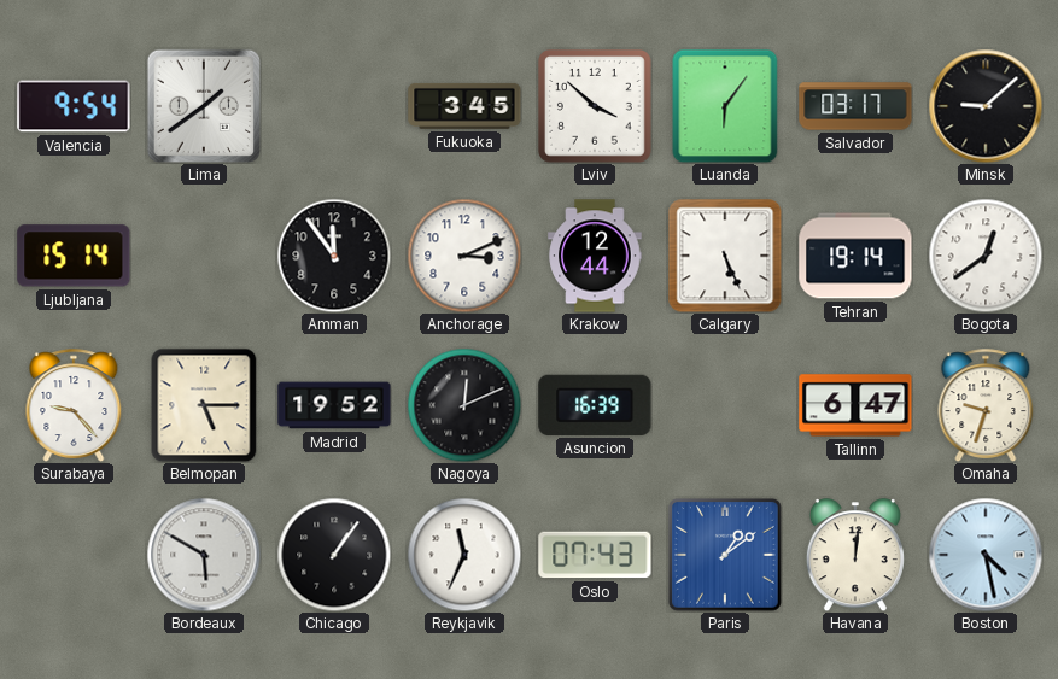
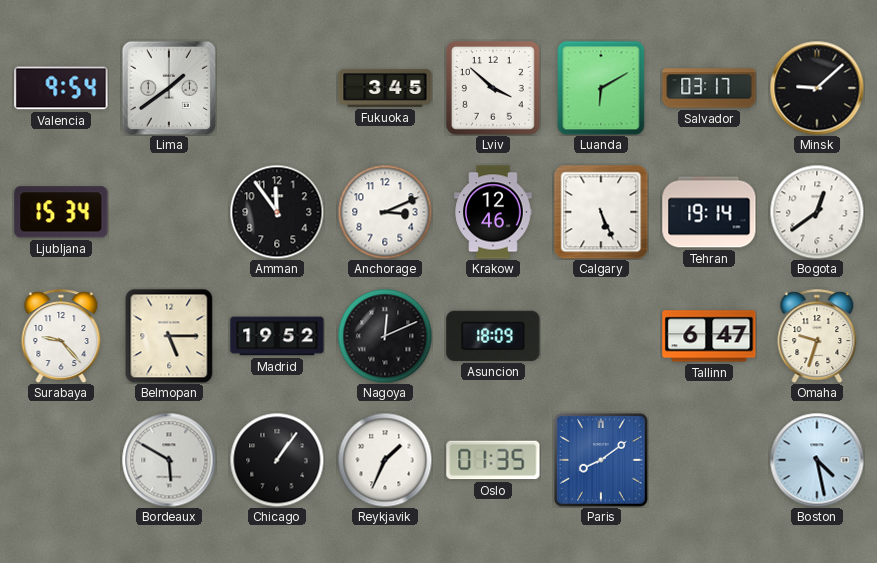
Luanda: 6:06 -> 6:10 (601, 88)
Ljubljana: 15:14 -> 15:34 (61, 212)
Krakow: 12:44 -> 12:46 (493, 212)
Asuncion: 16:39 -> 18:09 (493, 336)
Reykjavik: 11:34 -> 1:34 (385, 460)
Oslo: 07:43 -> 01:35 (493, 460)
Paris: 1:09 -> 8:09 (602, 461)
Havana: 12:01 -> none (855, 555)
